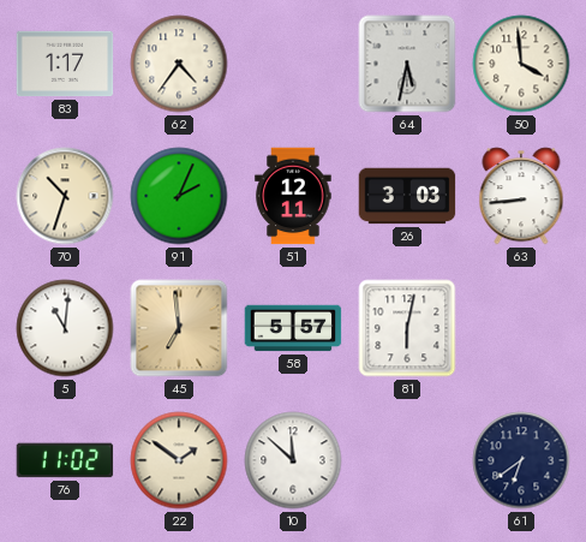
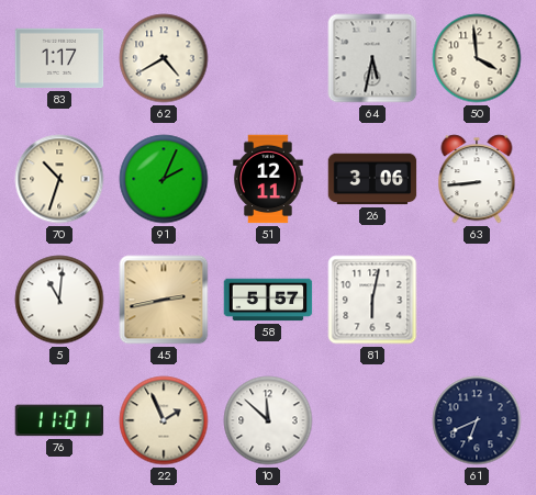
62: 4:36 -> 4:40 (164, 58)
26: 3:03 -> 3:06 (372, 179)
45: 6:59 -> 2:43 (164, 300)
76: 11:02 -> 11:01 (59, 420)
22: 1:51 -> 1:56 (164, 420)
61: 6:39 -> 6:41 (477, 420)
